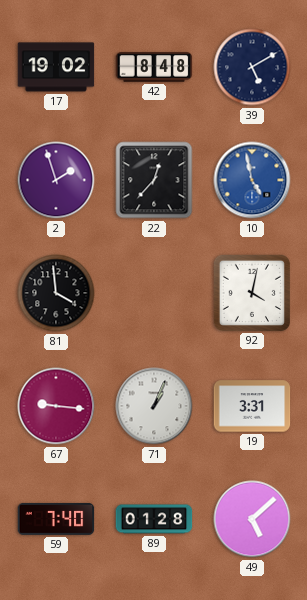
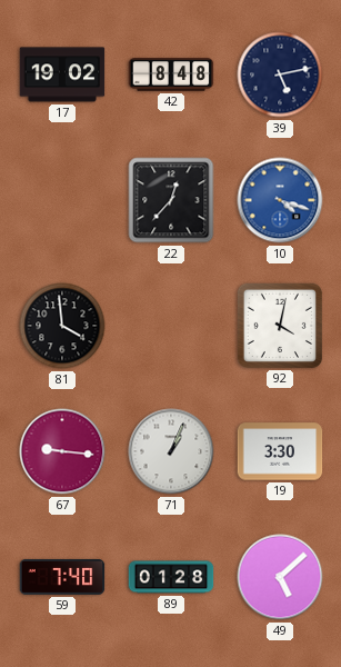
39: 5:10 -> 5:13 (280, 74)
2: 1:57 -> none (56, 180)
10: 4:58 -> 4:18 (280, 200)
19: 3:31 -> 3:30 (280, 451)
